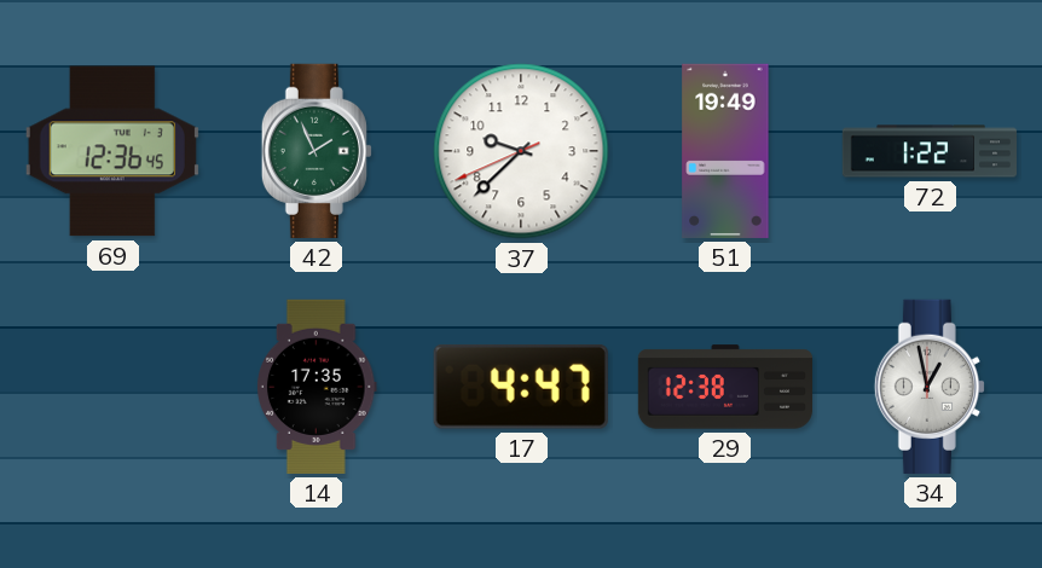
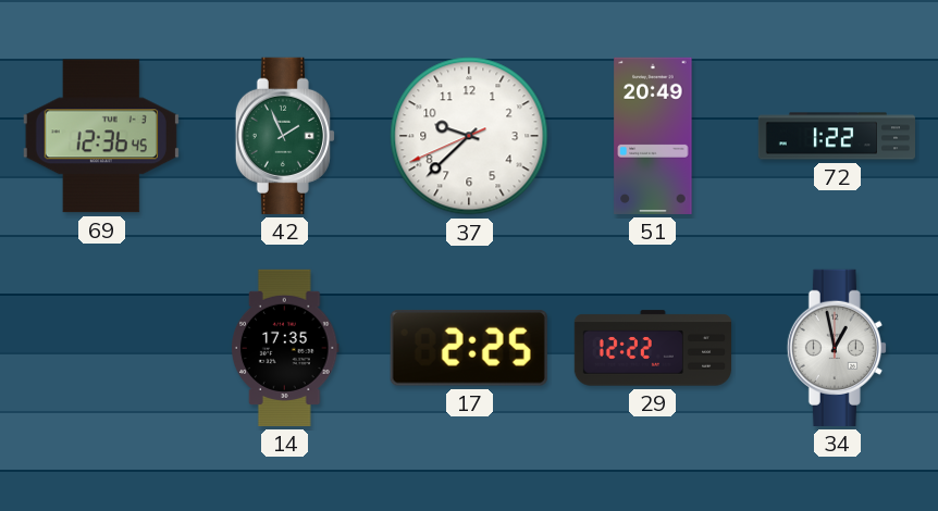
51: 19:49 -> 20:49 (653, 136)
17: 4:47 -> 2:25 (469, 348)
29: 12:38 -> 12:22 (652, 348)
